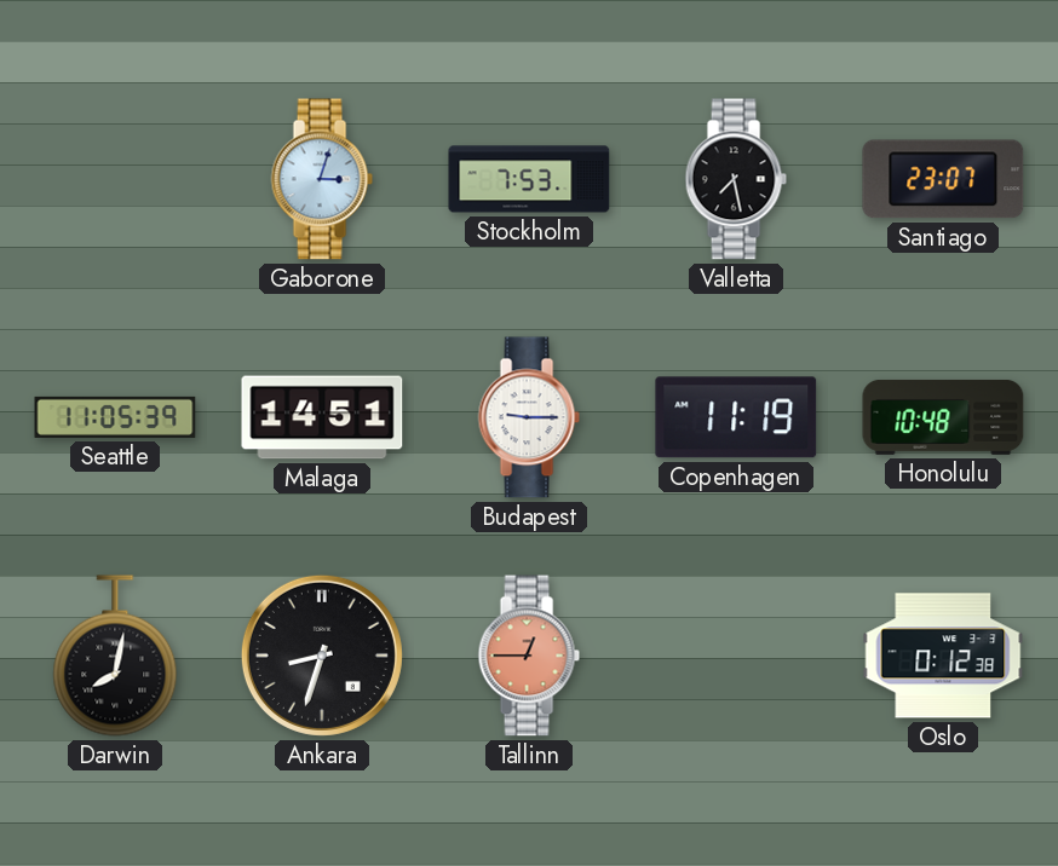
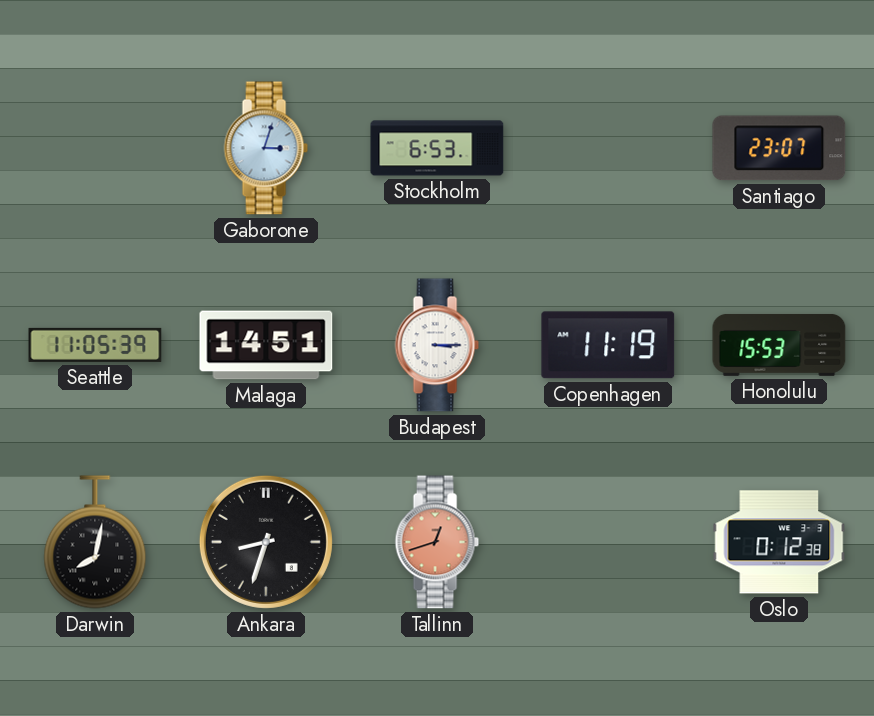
Stockholm: 7:53 -> 6:53 (437, 148)
Valletta: 7:28 -> none (736, 179)
Budapest: 9:15 -> 3:15 (437, 345)
Honolulu: 10:48 -> 15:53 (779, 345)
Tallinn: 12:45 -> 12:42 (437, 542)
